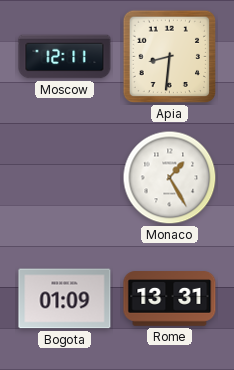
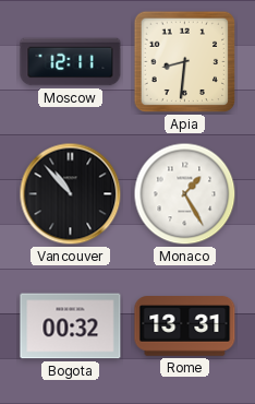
Vancouver: none -> 10:53 (71, 194)
Bogota: 01:09 -> 00:32 (71, 326)
